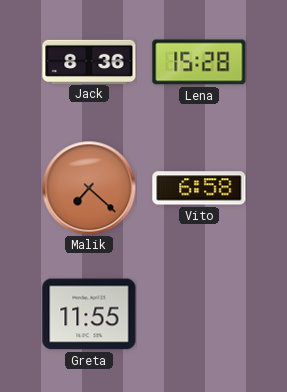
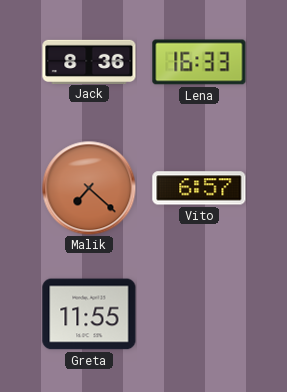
Lena: 15:28 -> 16:33 (199, 62)
Vito: 6:58 -> 6:57 (199, 188)
